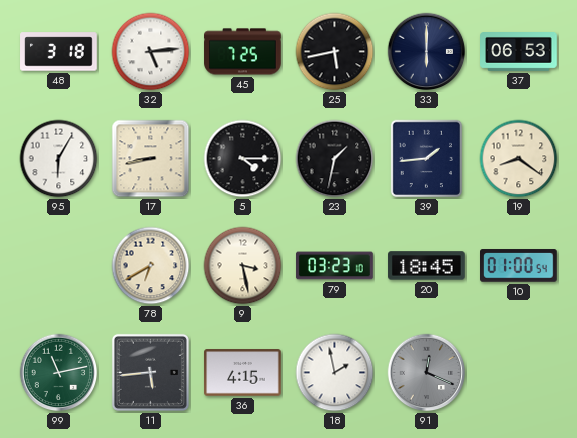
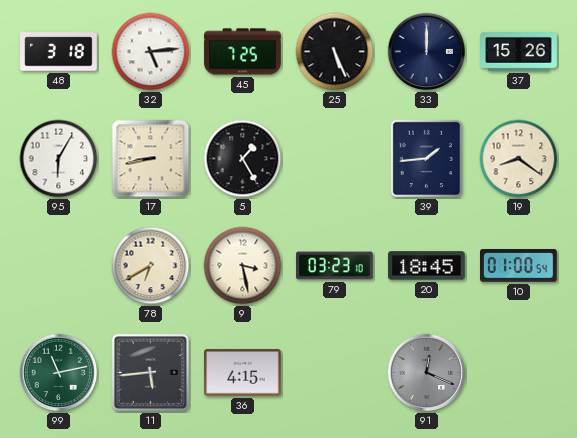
25: 5:43 -> 5:26 (335, 52)
33: 6:00 -> 12:00 (427, 52)
37: 06:53 -> 15:26 (519, 52)
5: 4:15 -> 1:25 (243, 159)
23: 1:32 -> none (335, 159)
18: 1:58 -> none (335, 373)
